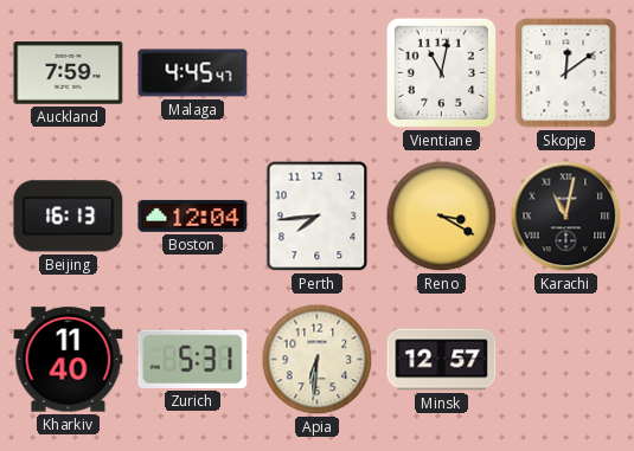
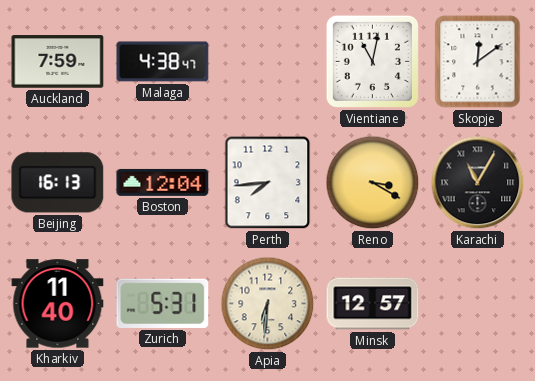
Malaga: 4:45 -> 4:38 (163, 62)
Karachi: 11:02 -> 11:05 (478, 183)
